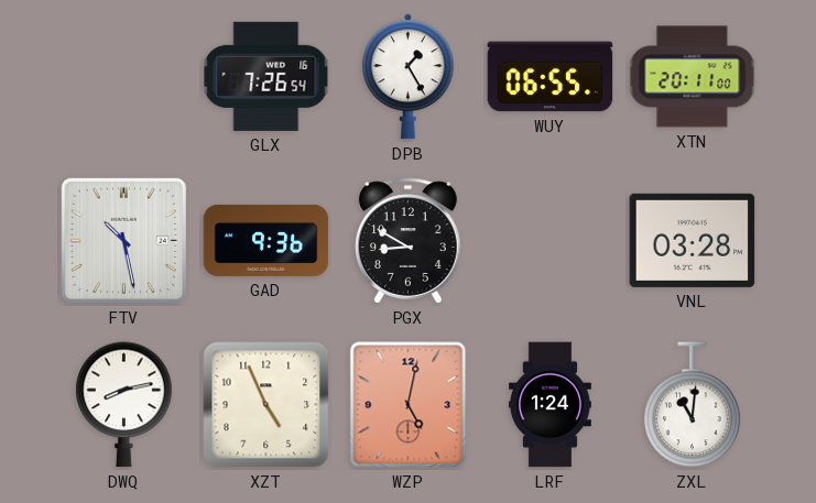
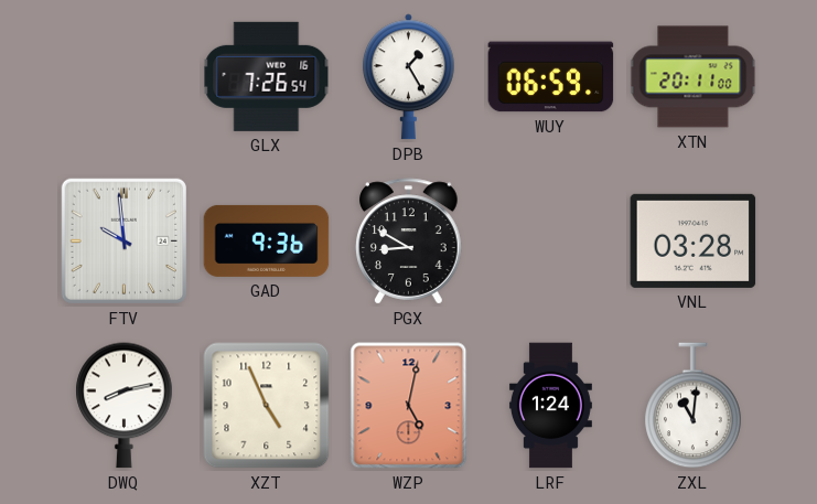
WUY: 06:55 -> 06:59 (551, 77)
FTV: 10:28 -> 9:59 (123, 240)
